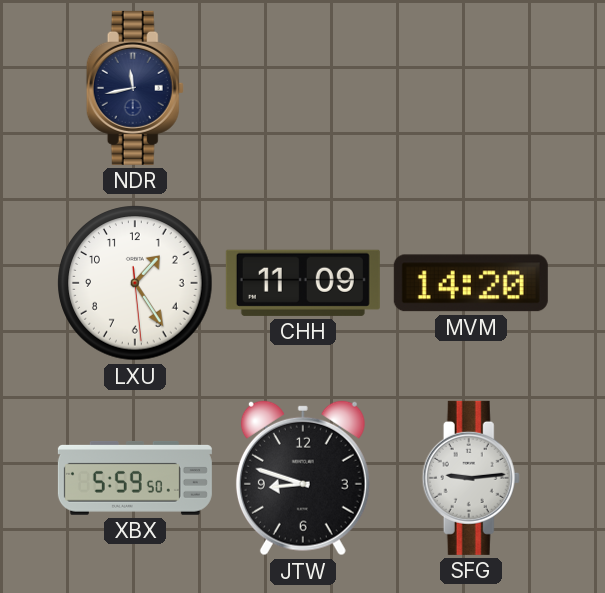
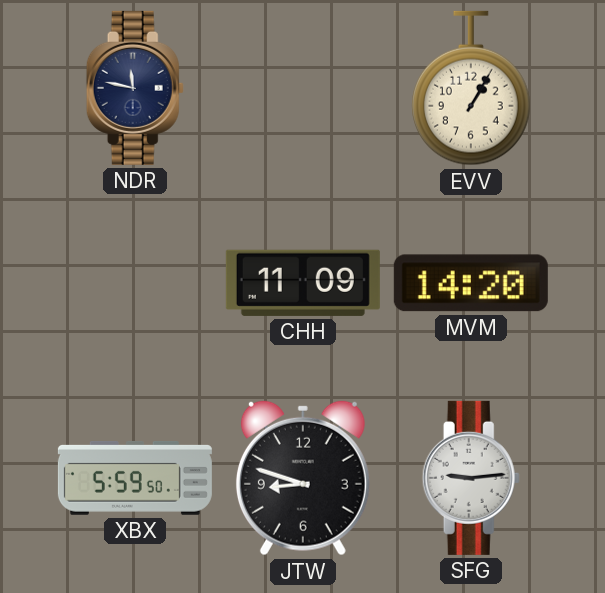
NDR: 11:43 -> 11:47 (135, 88)
EVV: none -> 1:05 (472, 88)
LXU: 1:24 -> none (135, 283)
